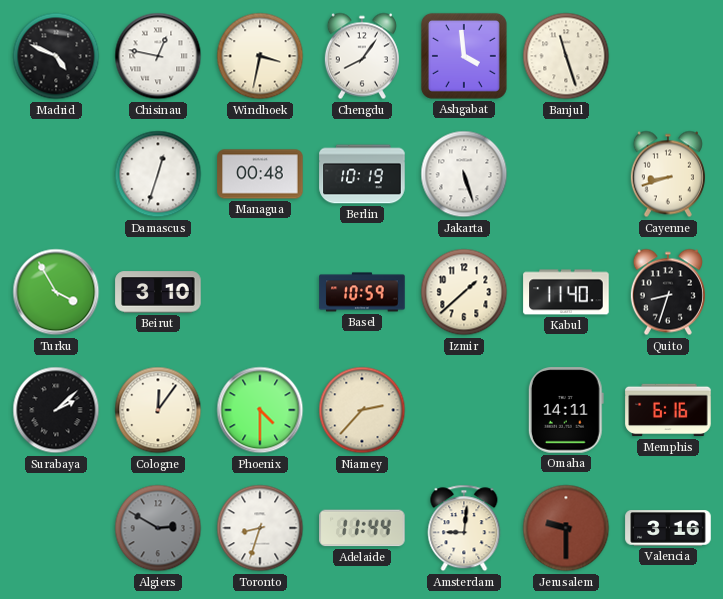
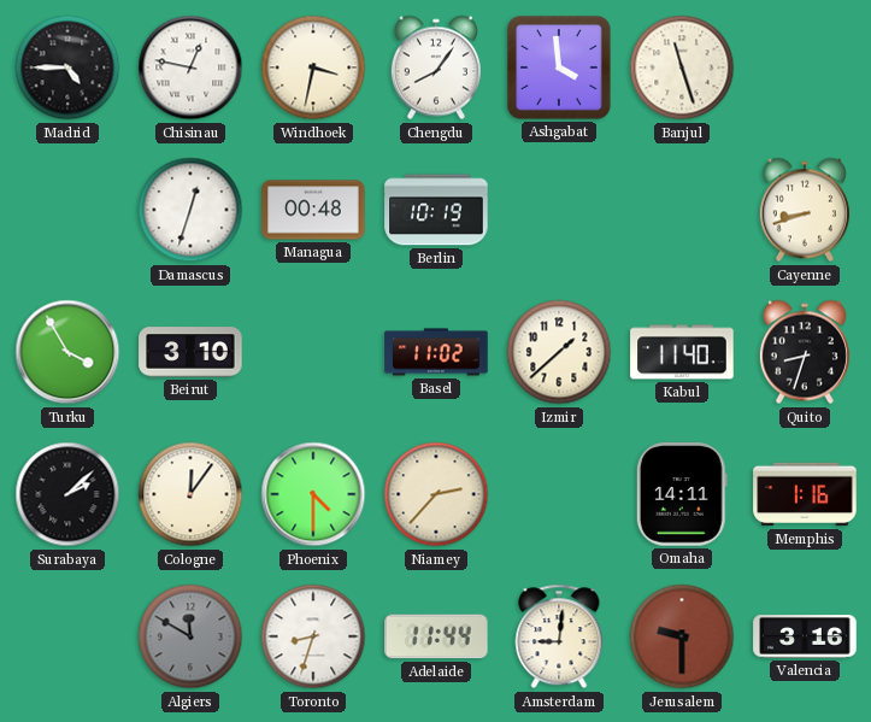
Madrid: 4:49 -> 4:45 (67, 67)
Jakarta: 5:27 -> none (464, 174)
Basel: 10:59 -> 11:02 (436, 352)
Memphis: 6:16 -> 1:16 (805, 494)
Algiers: 2:50 -> 11:50 (190, 636)
